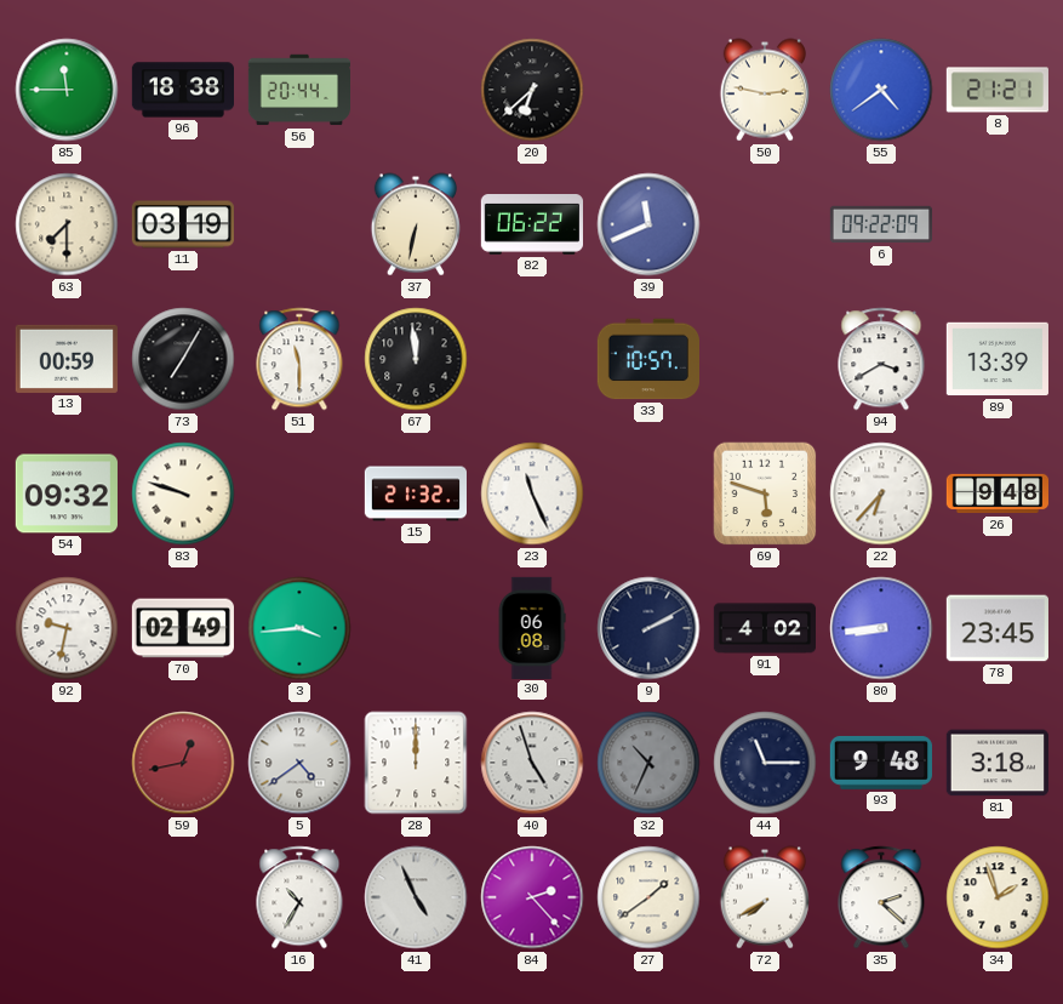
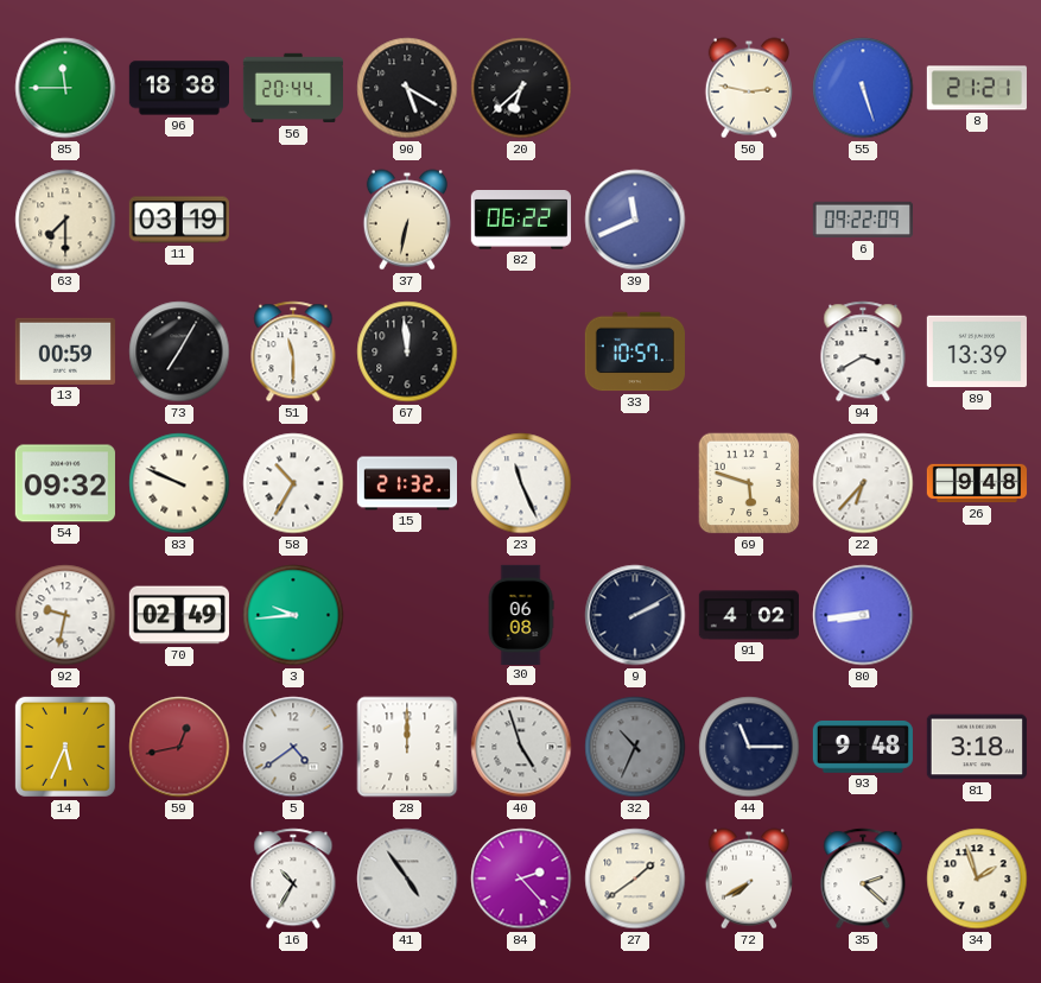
90: none -> 5:20 (407, 88)
55: 4:39 -> 5:27 (863, 88)
83: 9:48 -> 9:49 (179, 483)
58: none -> 10:35 (293, 483)
3: 3:44 -> 9:44 (293, 615)
78: 23:45 -> none (998, 628)
14: none -> 5:34 (65, 747)
41: 4:56 -> 4:54 (407, 879)
